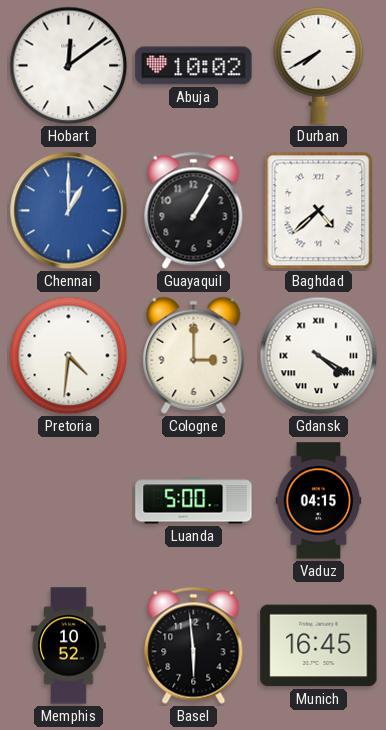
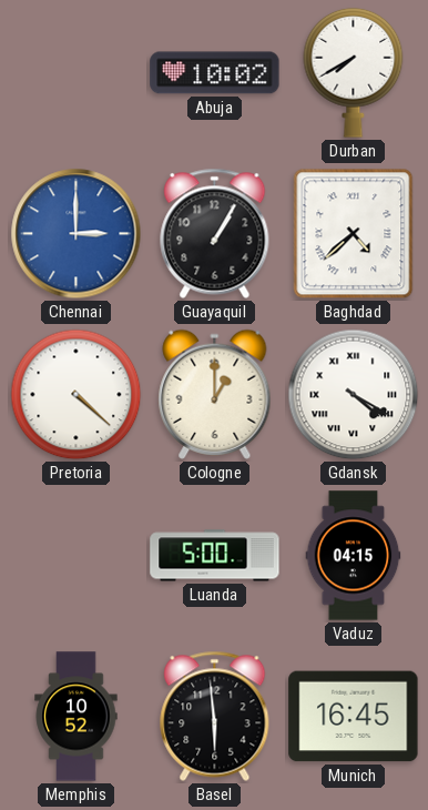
Hobart: 12:09 -> none (69, 66)
Chennai: 1:00 -> 3:00 (77, 234)
Pretoria: 4:31 -> 4:22 (77, 395)
Cologne: 3:00 -> 1:00 (215, 394)
